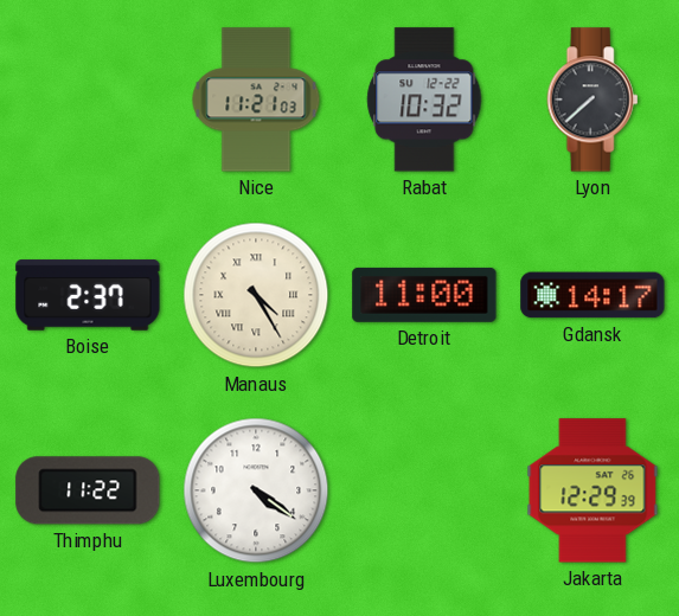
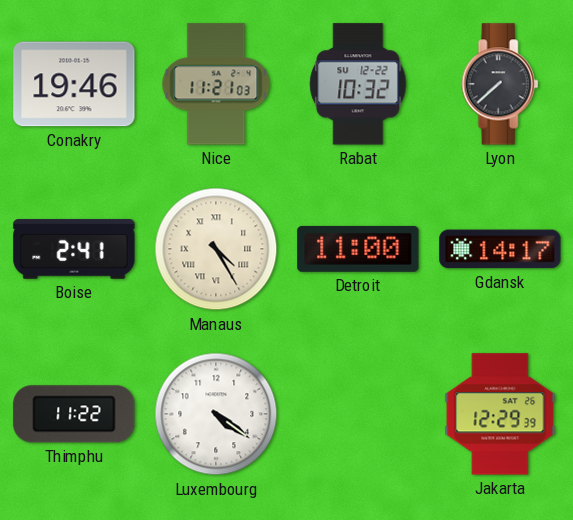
Conakry: none -> 19:46 (74, 84)
Boise: 2:37 -> 2:41 (74, 249)
